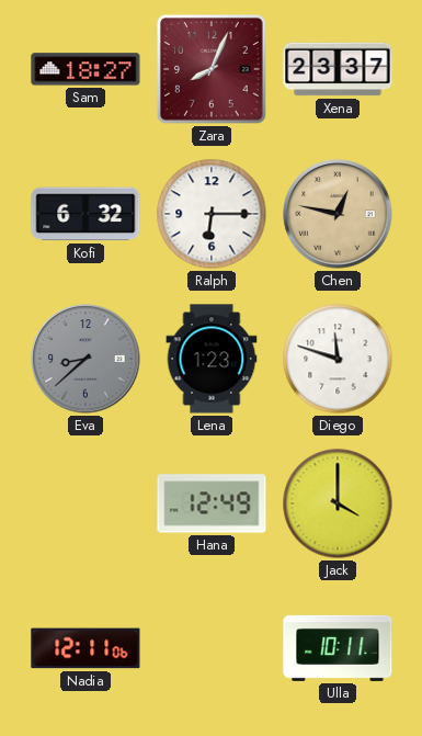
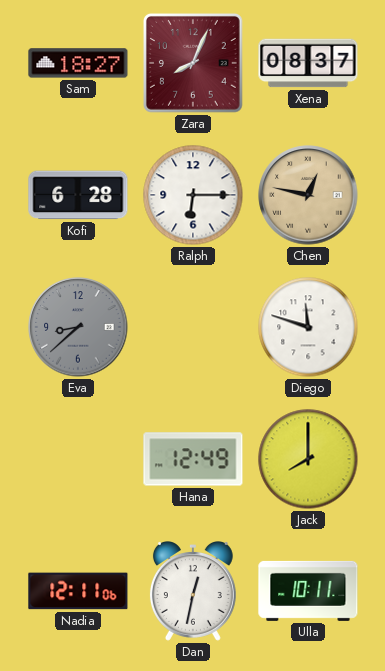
Xena: 23:37 -> 08:37 (308, 63)
Kofi: 6:32 -> 6:28 (78, 195)
Lena: 1:23 -> none (212, 359)
Jack: 4:00 -> 8:00 (308, 459)
Dan: none -> 12:32 (193, 592)
